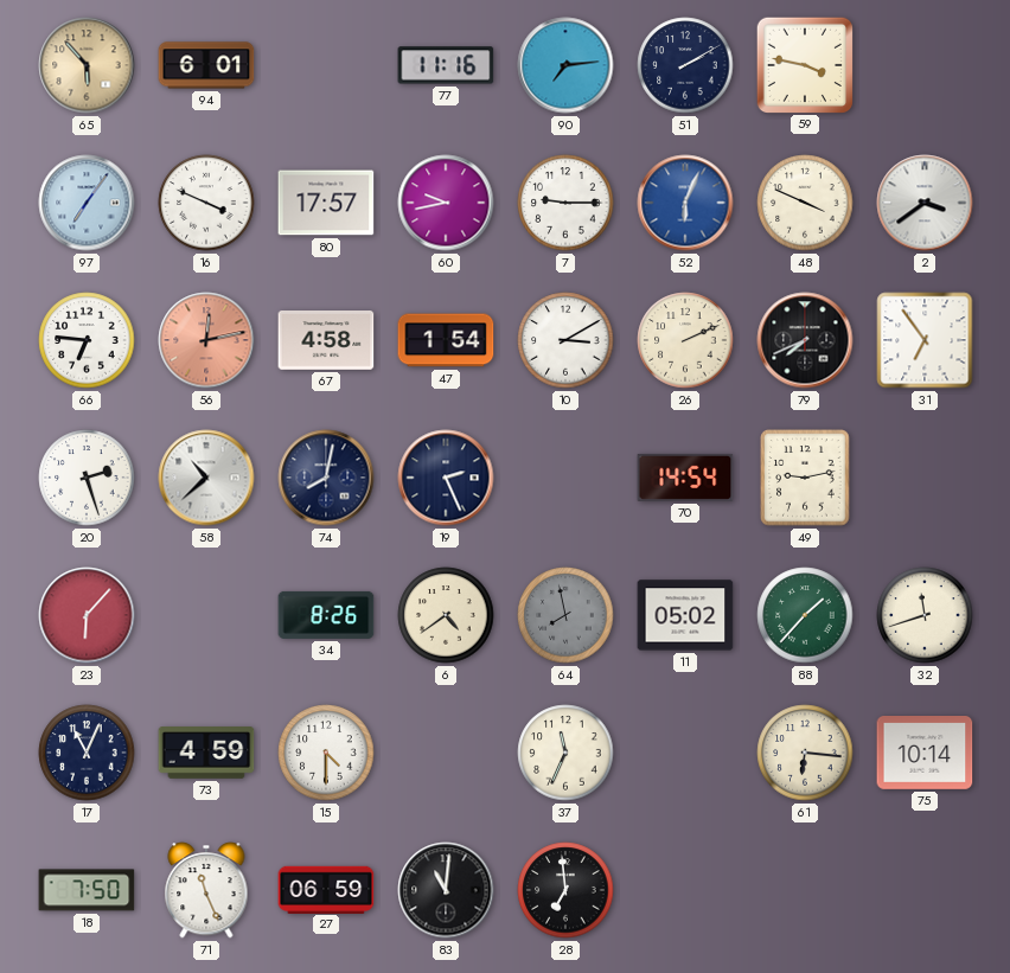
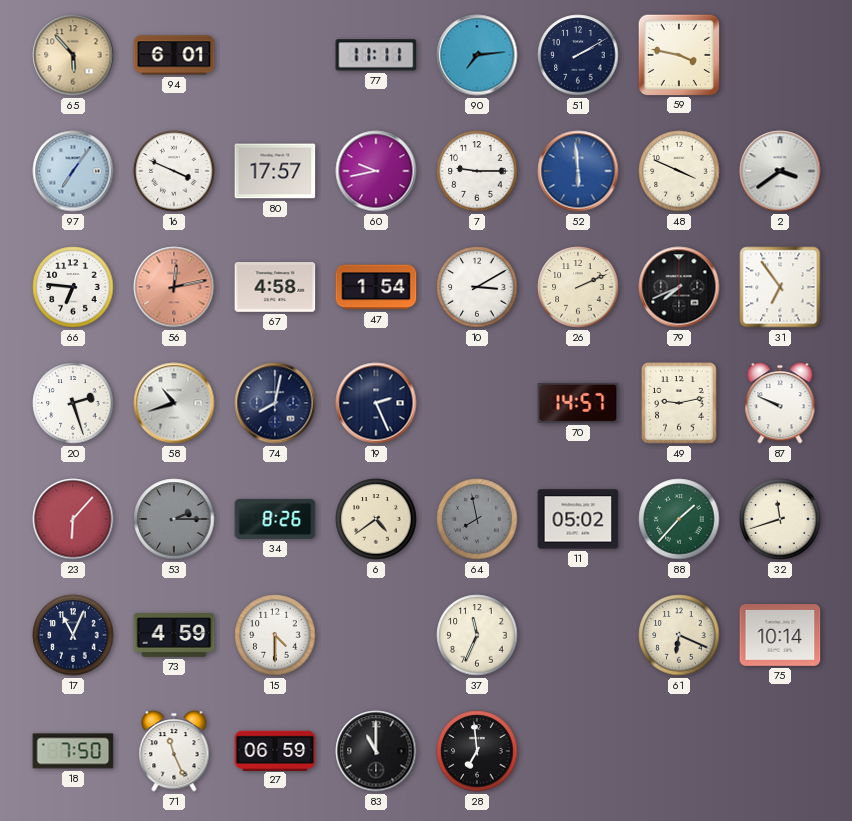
77: 11:16 -> 11:11 (376, 55)
52: 6:04 -> 5:59 (578, 171)
58: 10:38 -> 10:42 (174, 403)
70: 14:54 -> 14:57 (578, 403)
87: none -> 9:49 (780, 403)
53: none -> 2:15 (174, 519)
61: 6:16 -> 6:19 (679, 635)
83: 11:01 -> 11:00 (376, 751)
